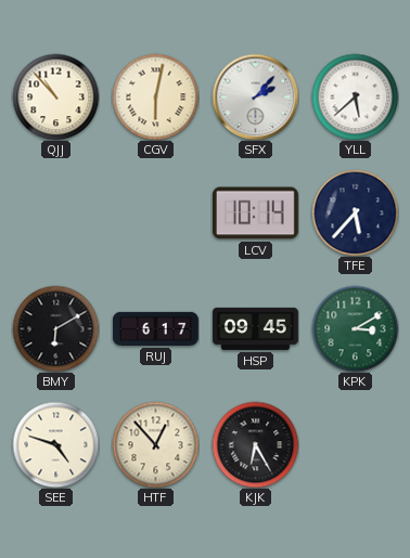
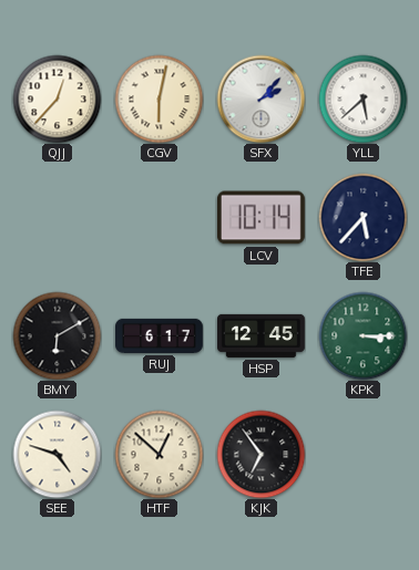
QJJ: 10:53 -> 12:37 (57, 99)
HSP: 09:45 -> 12:45 (262, 335)
KPK: 3:10 -> 3:15 (362, 335)
HTF: 12:53 -> 12:52 (159, 454)
KJK: 6:25 -> 6:54 (260, 454)
